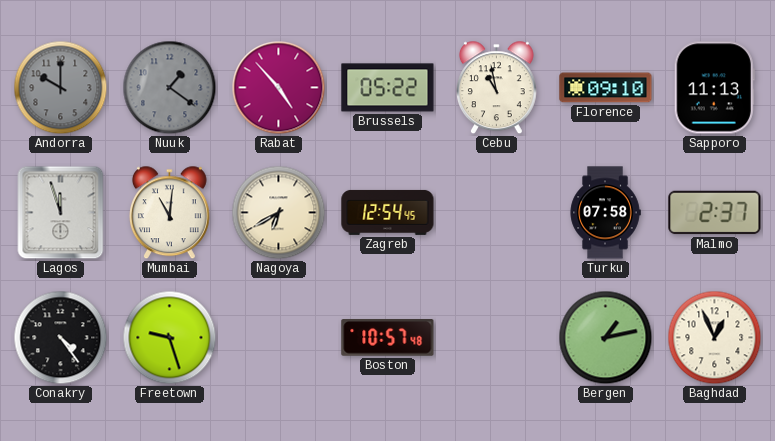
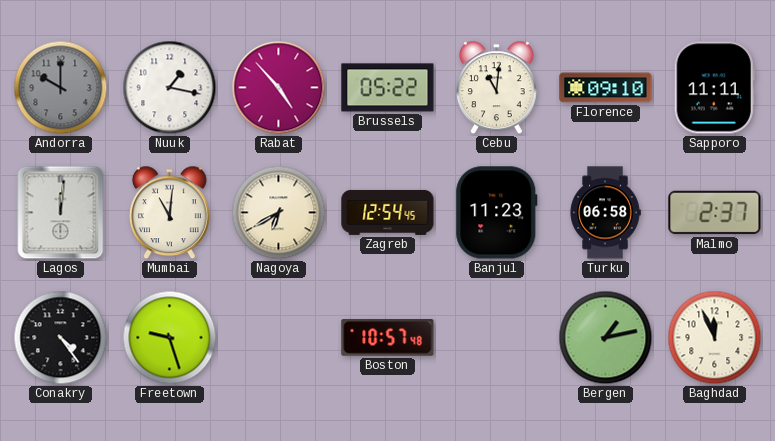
Nuuk: 1:21 -> 1:17 (170, 88)
Nuuk dial: grey -> white (170, 88)
Cebu: 10:58 -> 11:01 (496, 88)
Sapporo: 11:13 -> 11:11 (714, 88)
Lagos: 11:57 -> 12:01 (61, 213)
Banjul: none -> 11:23 (497, 213)
Turku: 07:58 -> 06:58 (605, 213)
Baghdad: 12:56 -> 11:56 (715, 338)
